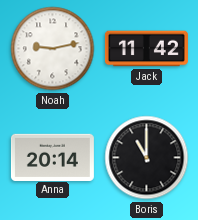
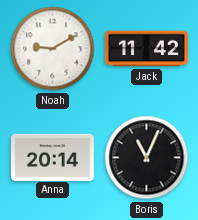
Noah: 9:13 -> 9:10 (53, 49)
Boris: 11:00 -> 11:04 (147, 158)
